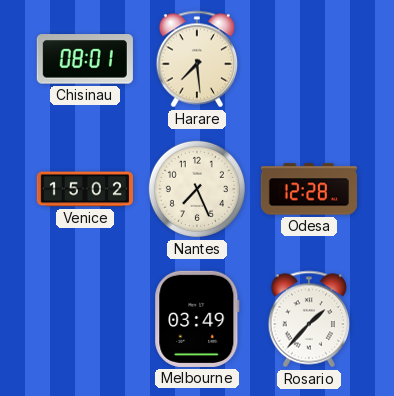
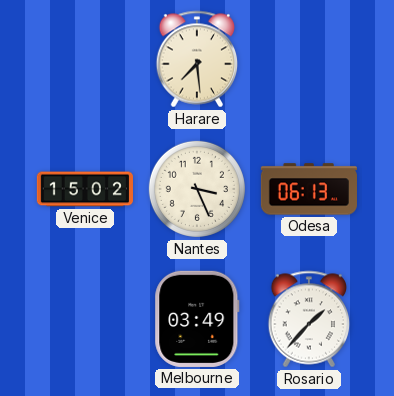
Chisinau: 08:01 -> none (85, 59)
Nantes: 7:26 -> 3:26 (197, 189)
Odesa: 12:28 -> 06:13 (309, 189)
